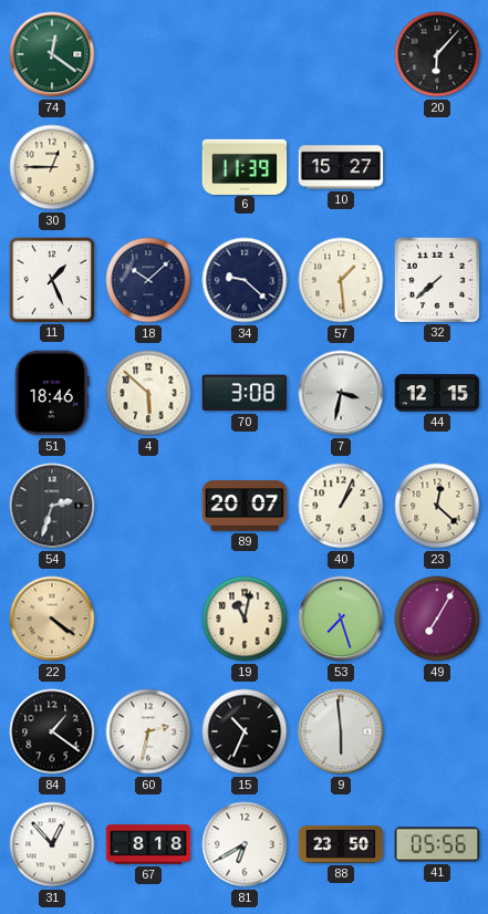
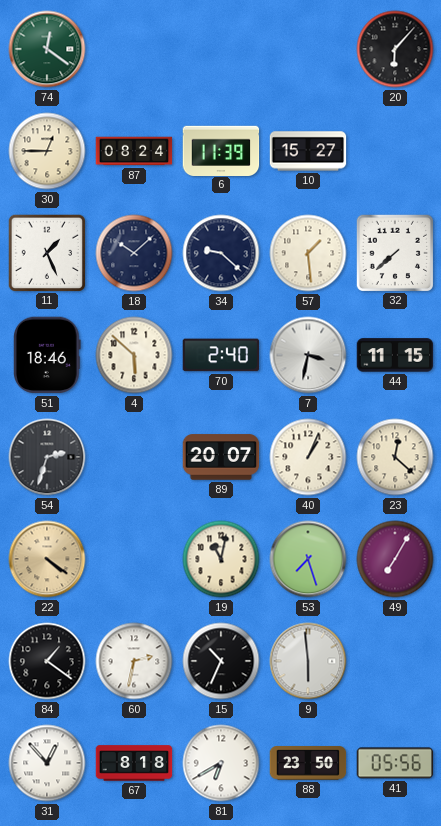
87: none -> 08:24 (134, 151)
70: 3:08 -> 2:40 (221, 355)
44: 12:15 -> 11:15 (395, 355)
